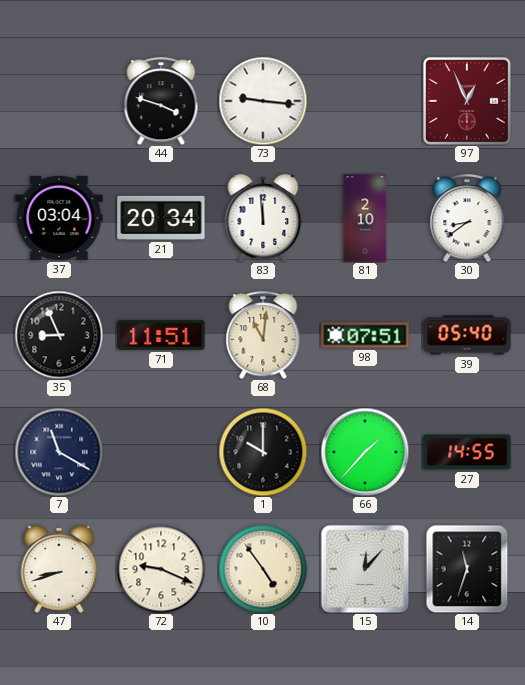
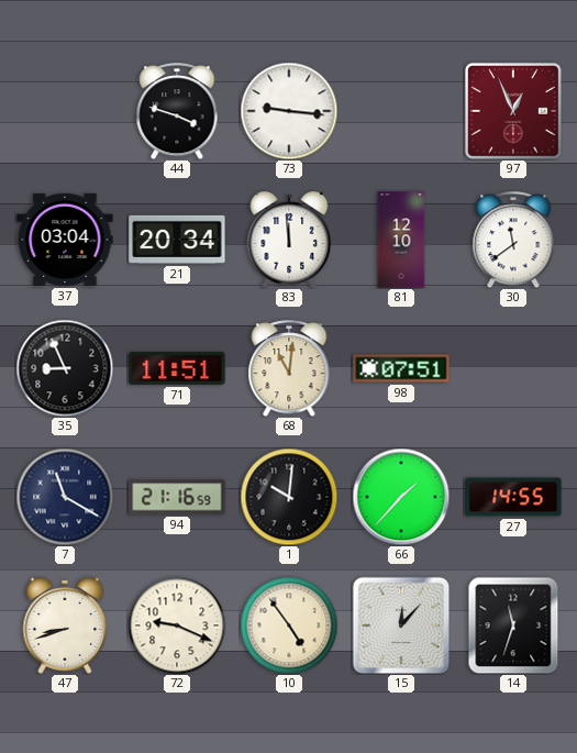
81: 2:10 -> 12:10 (401, 240)
30: 8:39 -> 11:39 (513, 240)
39: 05:40 -> none (467, 335)
94: none -> 21:16 (177, 497)
1: 10:00 -> 10:01 (289, 497)
